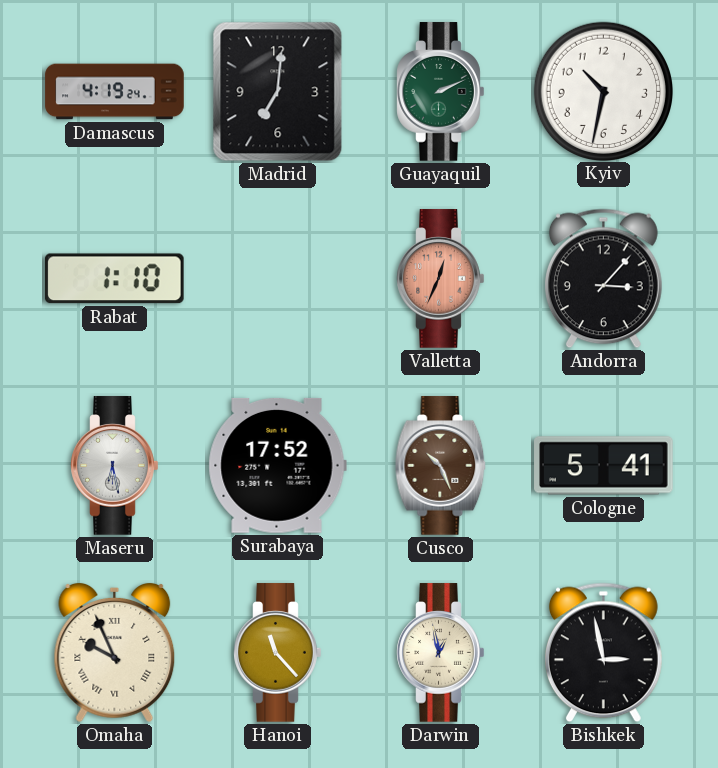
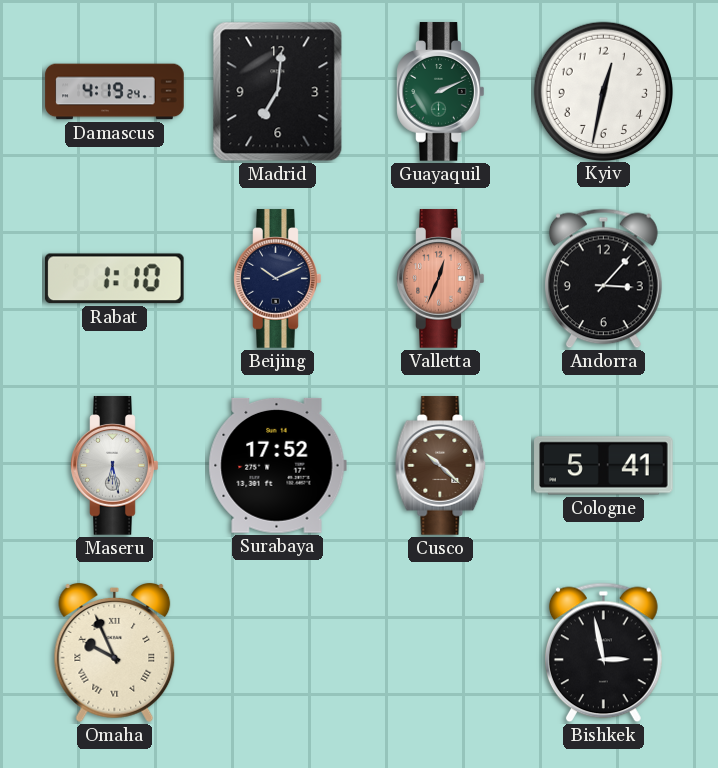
Kyiv: 10:32 -> 12:32 (603, 91)
Beijing: none -> 10:11 (278, 279)
Cusco: 10:26 -> 10:22 (441, 466)
Hanoi: 11:23 -> none (278, 653)
Darwin: 12:58 -> none (441, 653)
